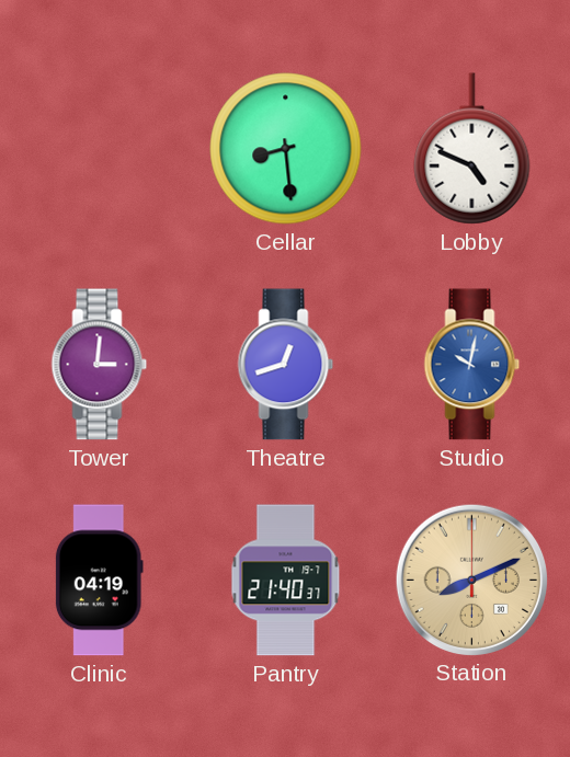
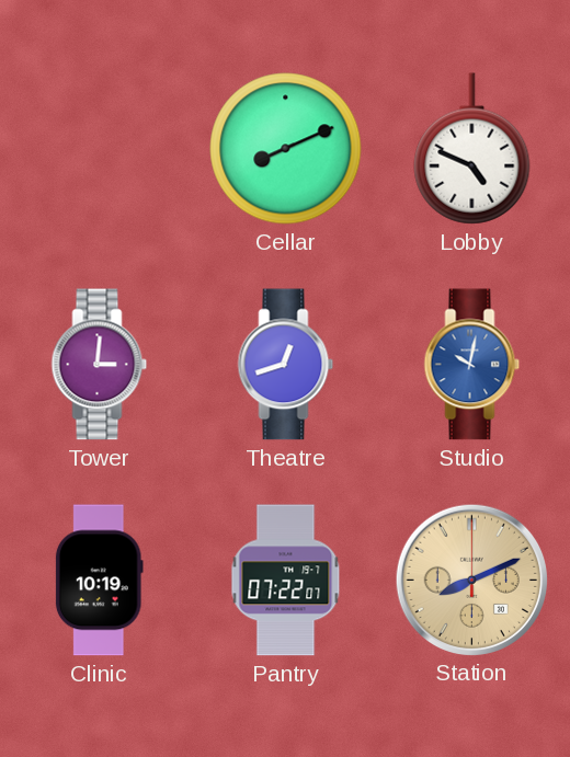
Cellar: 8:29 -> 8:11 (286, 149)
Clinic: 04:19 -> 10:19 (99, 581)
Pantry: 21:40 -> 07:22 (286, 581)
